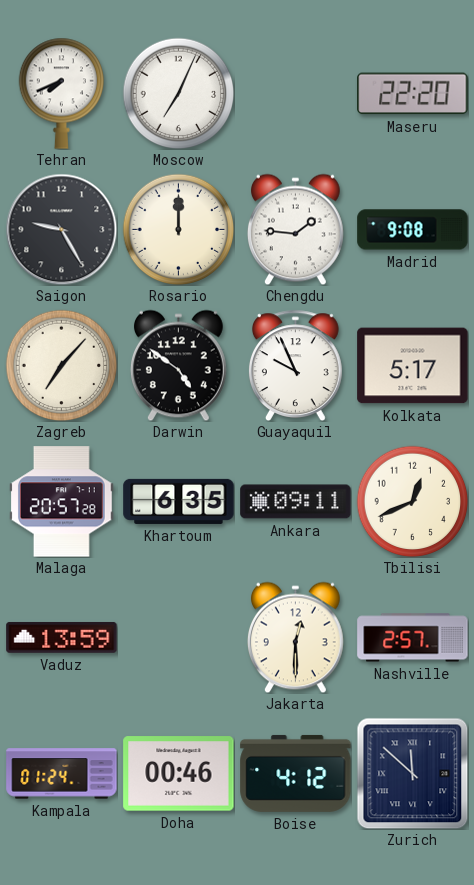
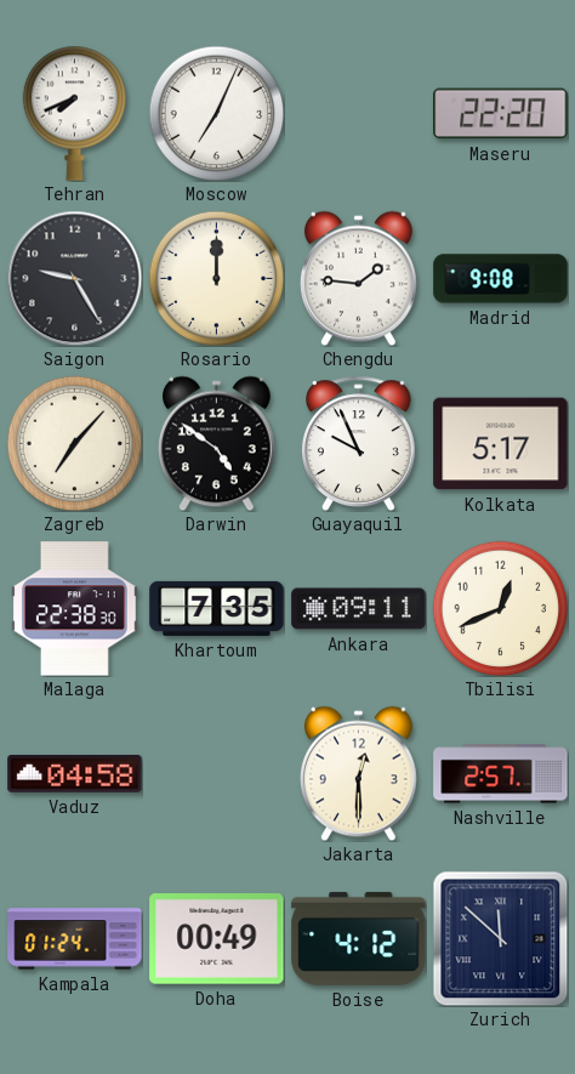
Malaga: 20:57 -> 22:38 (75, 609)
Khartoum: 6:35 -> 7:35 (217, 608)
Vaduz: 13:59 -> 04:58 (75, 773)
Doha: 00:46 -> 00:49 (217, 939)
